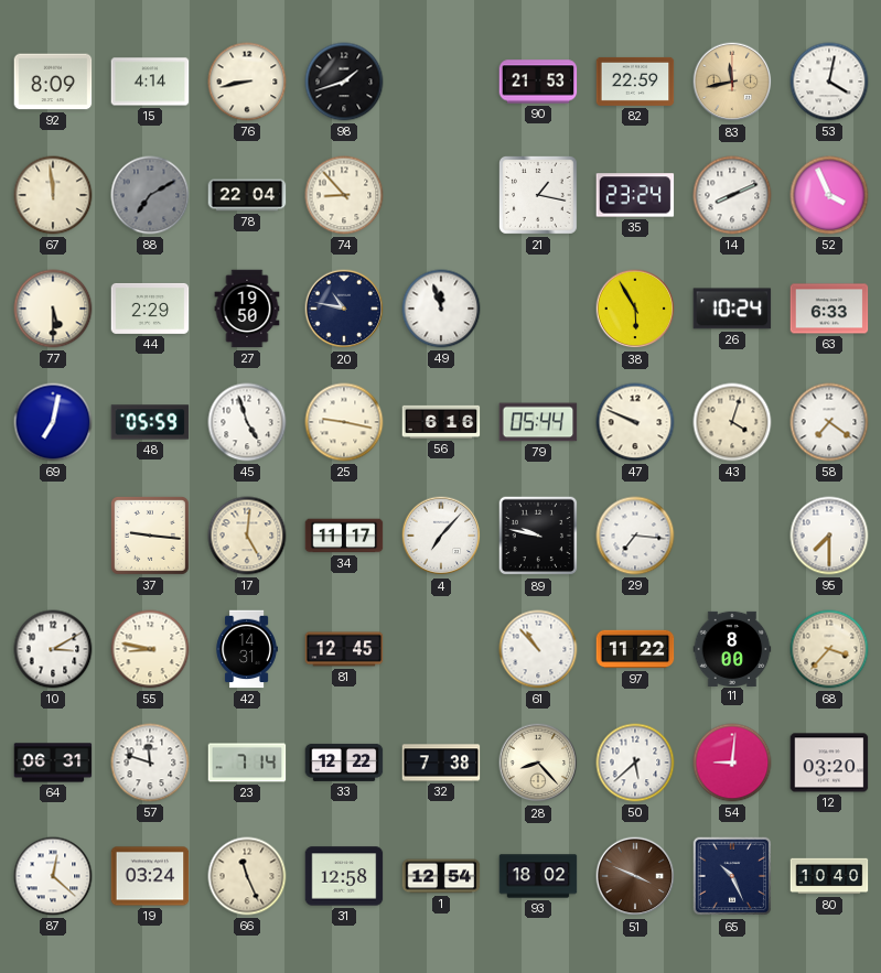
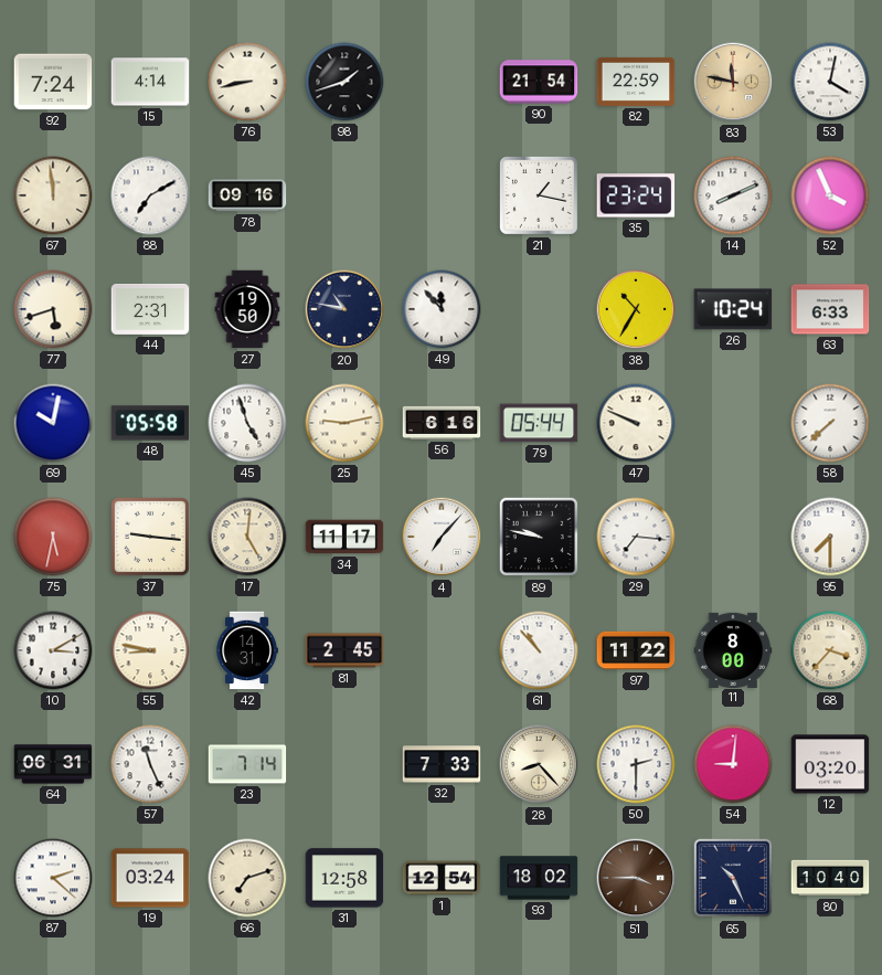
92: 8:09 -> 7:24 (53, 82)
90: 21:53 -> 21:54 (539, 82)
83: 11:43 -> 11:47 (733, 82)
88 dial: grey -> white (150, 195)
78: 22:04 -> 09:16 (247, 195)
74: 8:53 -> none (344, 195)
77: 5:30 -> 5:42 (53, 309)
44: 2:29 -> 2:31 (150, 309)
49: 11:57 -> 11:53 (442, 309)
38: 5:55 -> 10:35 (636, 309)
69: 7:02 -> 10:02 (53, 423)
48: 05:59 -> 05:58 (150, 423)
25: 9:17 -> 9:13 (344, 423)
43: 4:03 -> none (732, 422)
58: 7:21 -> 7:38 (830, 423)
75: none -> 5:32 (53, 537)
81: 12:45 -> 2:45 (344, 650)
57: 11:48 -> 11:26 (150, 764)
33: 12:22 -> none (344, 763)
32: 7:38 -> 7:33 (442, 764)
50: 5:38 -> 2:30 (636, 764)
87: 12:22 -> 2:22 (53, 878)
66: 11:26 -> 7:12 (247, 878)
51: 3:49 -> 3:45 (636, 878)
